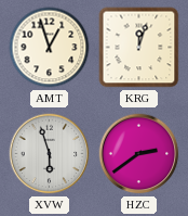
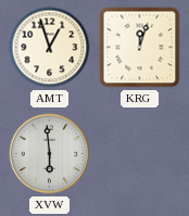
XVW: 5:57 -> 5:59 (50, 154)
HZC: 2:39 -> none (139, 154)
